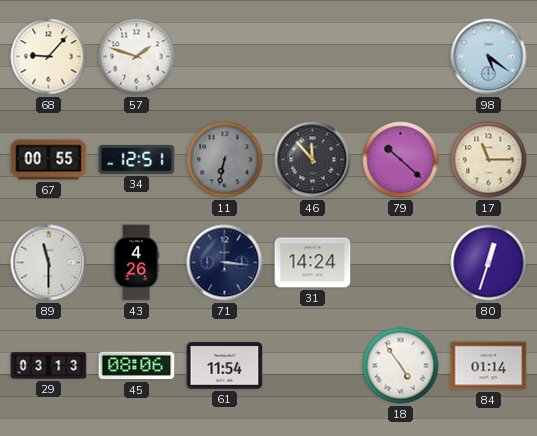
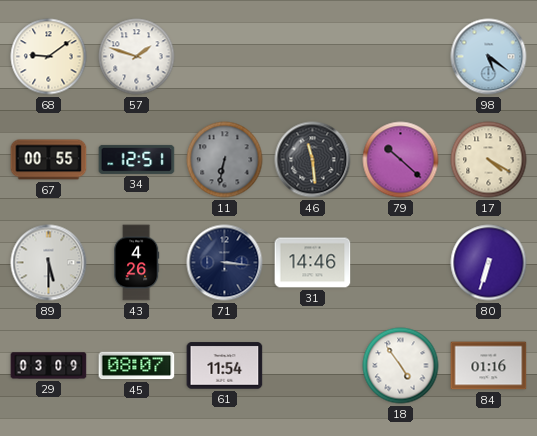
68: 9:07 -> 9:09 (49, 57)
46: 11:53 -> 11:29 (313, 160)
17: 11:15 -> 4:20 (489, 160)
89: 11:30 -> 5:30 (49, 263)
31: 14:24 -> 14:46 (313, 263)
80: 12:33 -> 6:33 (489, 263)
29: 03:13 -> 03:09 (49, 366)
45: 08:06 -> 08:07 (137, 366)
84: 01:14 -> 01:16 (489, 366)
